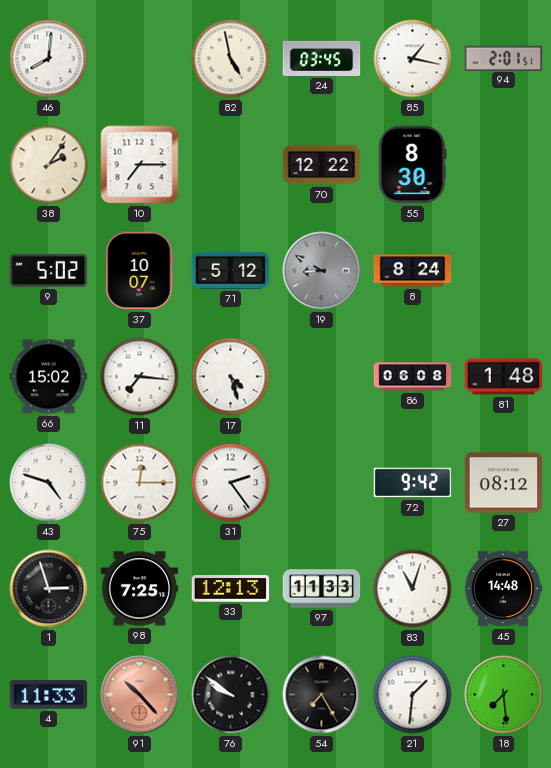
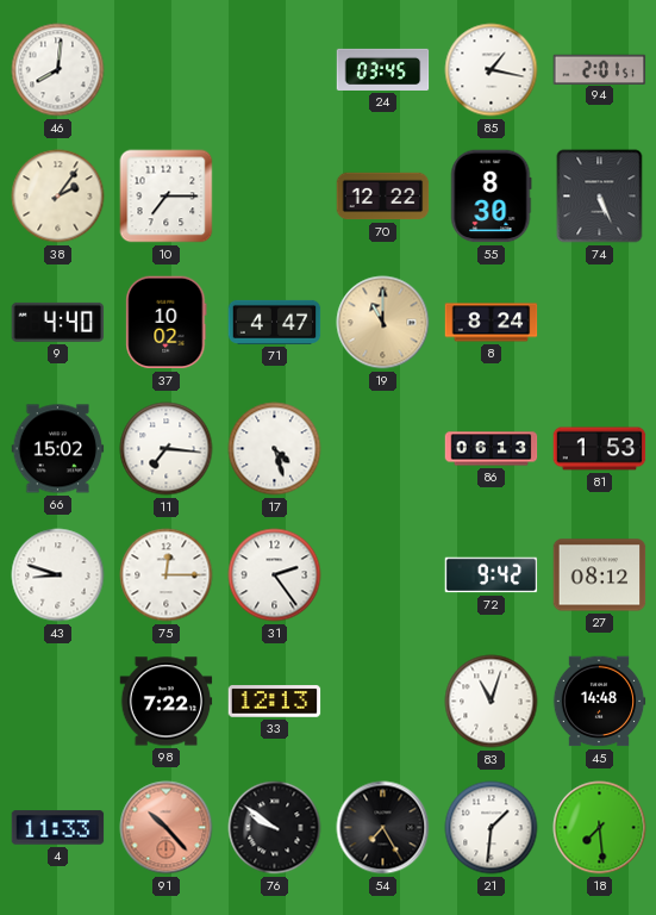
82: 4:58 -> none (231, 59)
74: none -> 5:26 (600, 197)
9: 5:02 -> 4:40 (58, 322)
37: 10:07 -> 10:02 (167, 323)
71: 5:12 -> 4:47 (275, 322)
19: 8:50 -> 11:00 (383, 323)
19 dial: grey -> champagne (383, 323)
86: 06:08 -> 06:13 (492, 449)
81: 1:48 -> 1:53 (600, 449)
43: 4:48 -> 8:48 (58, 575)
1: 2:57 -> none (49, 589)
98: 7:25 -> 7:22 (167, 702)
97: 11:33 -> none (322, 589)
